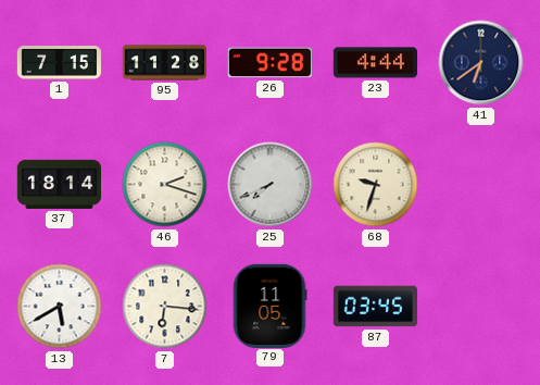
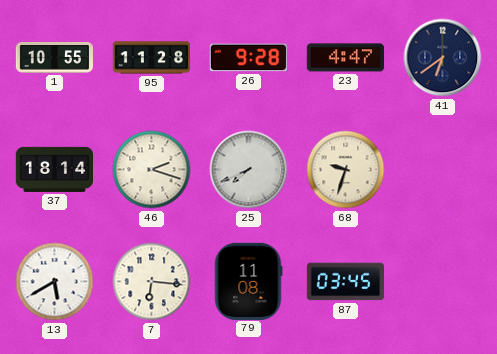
1: 7:15 -> 10:55 (54, 58)
23: 4:44 -> 4:47 (345, 58)
79: 11:05 -> 11:08 (248, 281)
